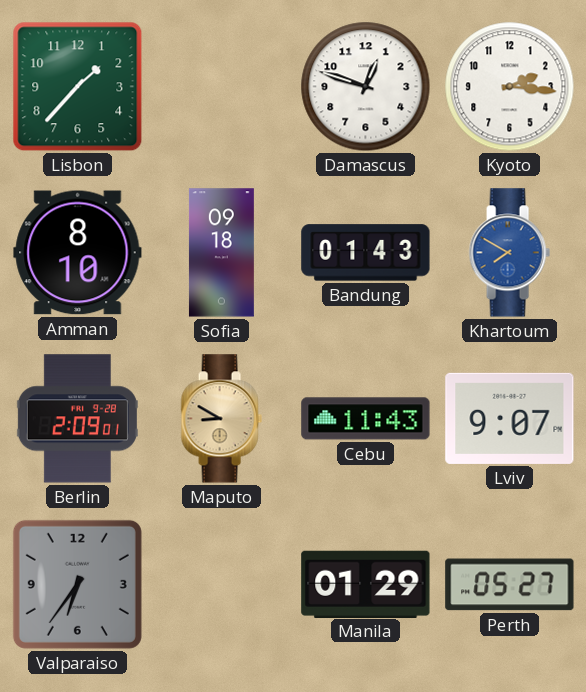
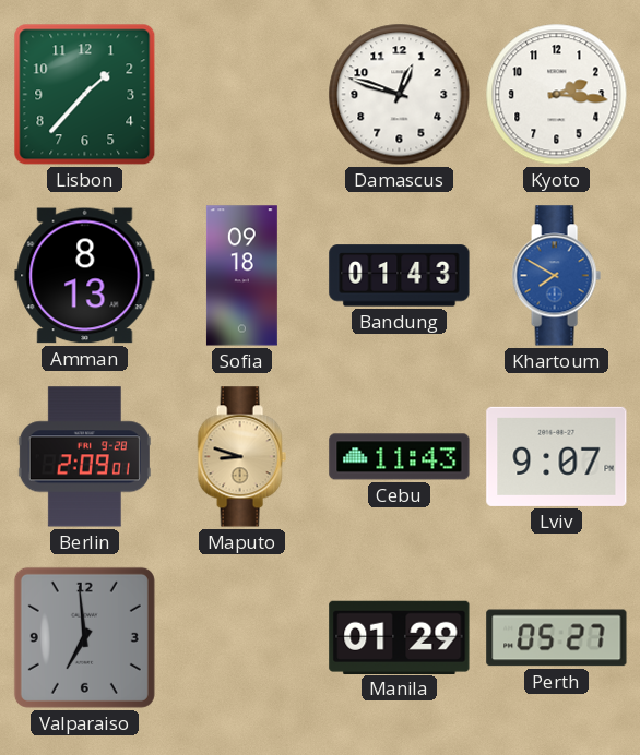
Amman: 8:10 -> 8:13 (85, 276)
Maputo: 8:50 -> 8:48 (241, 457)
Valparaiso: 6:36 -> 6:59 (84, 637)
